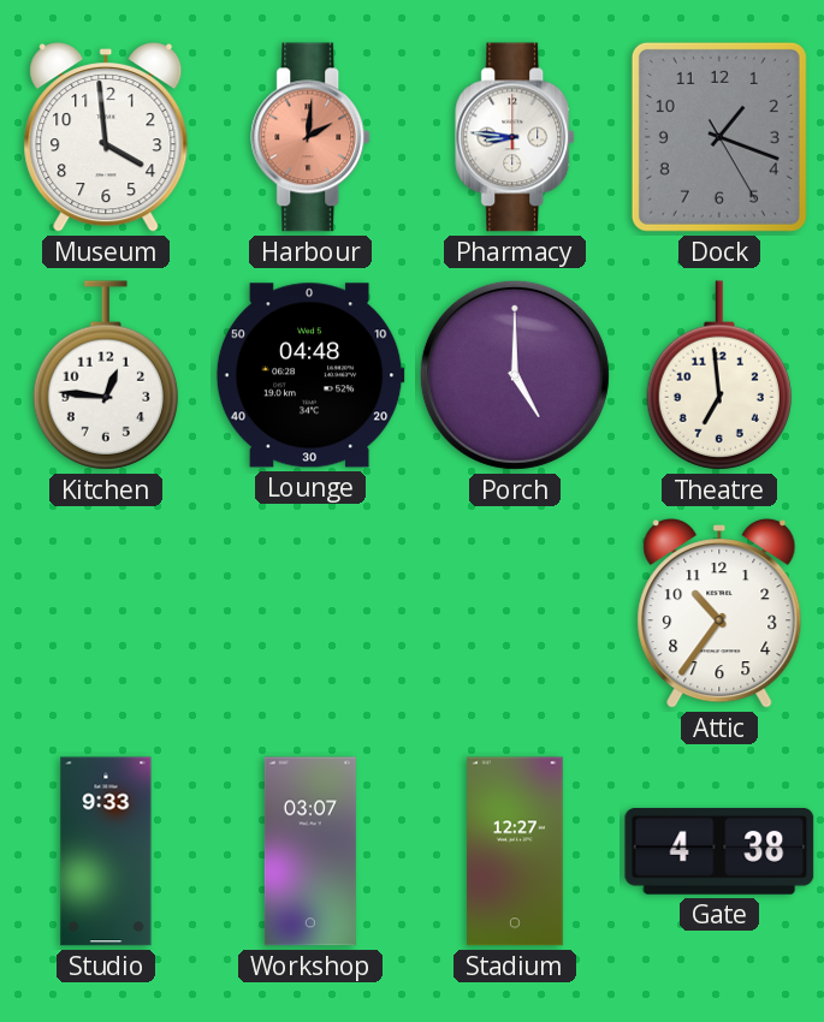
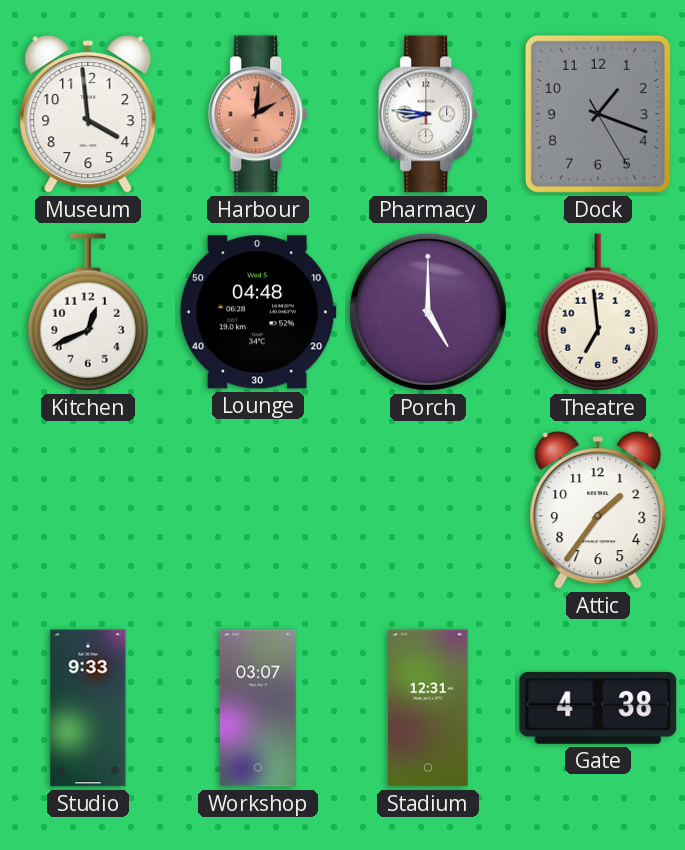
Kitchen: 12:46 -> 12:41 (87, 312)
Attic: 10:36 -> 1:36 (598, 511)
Stadium: 12:27 -> 12:31 (428, 708)
